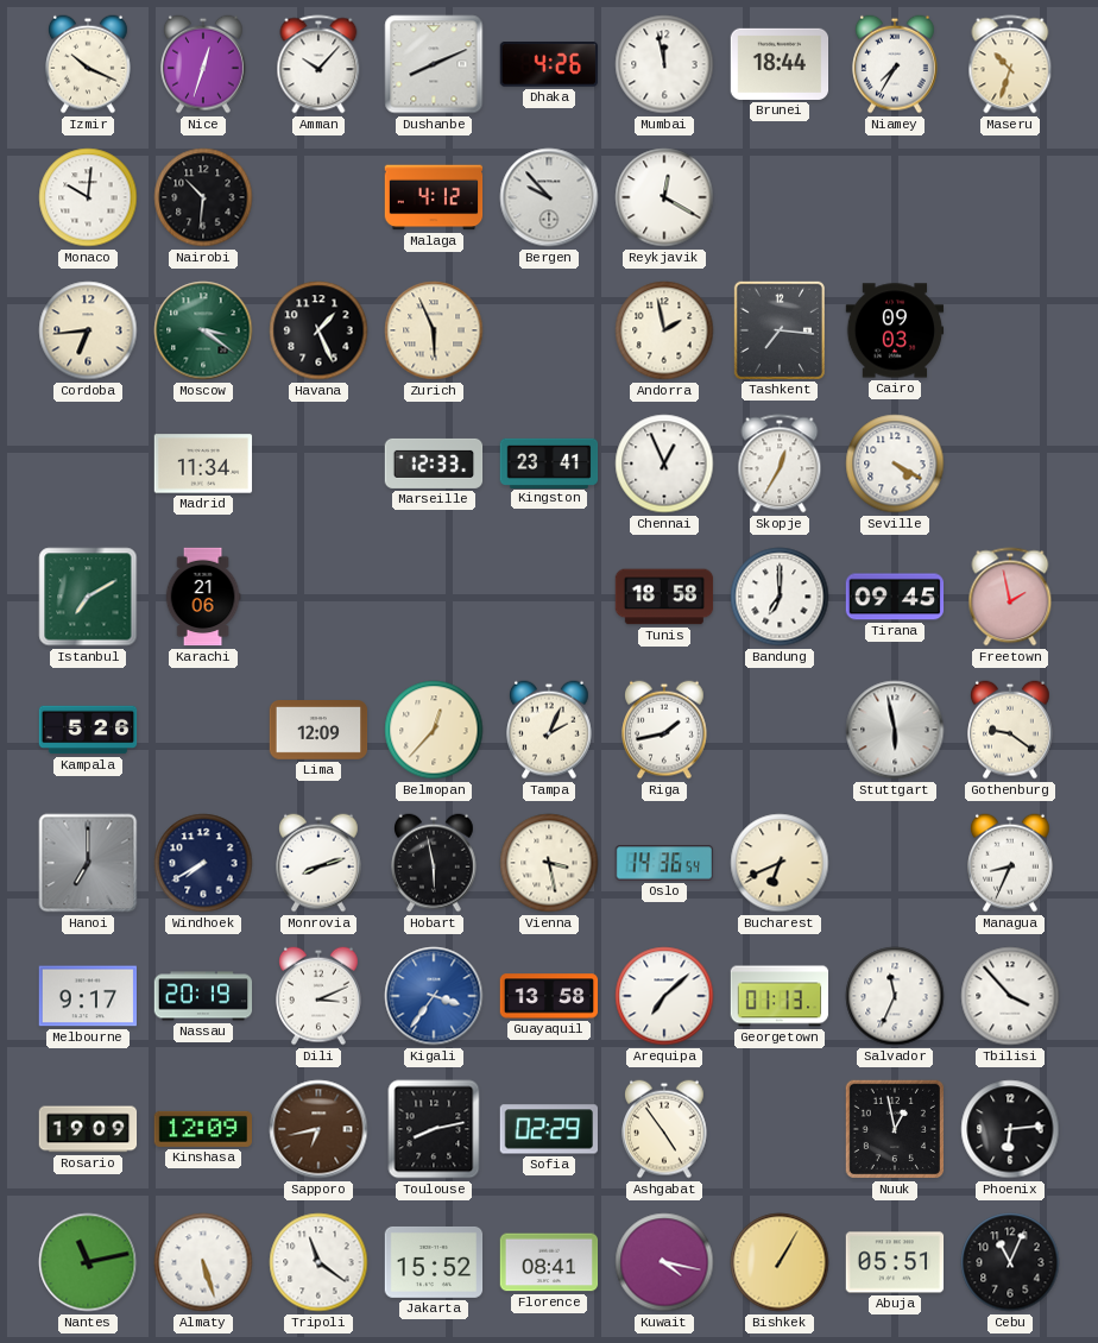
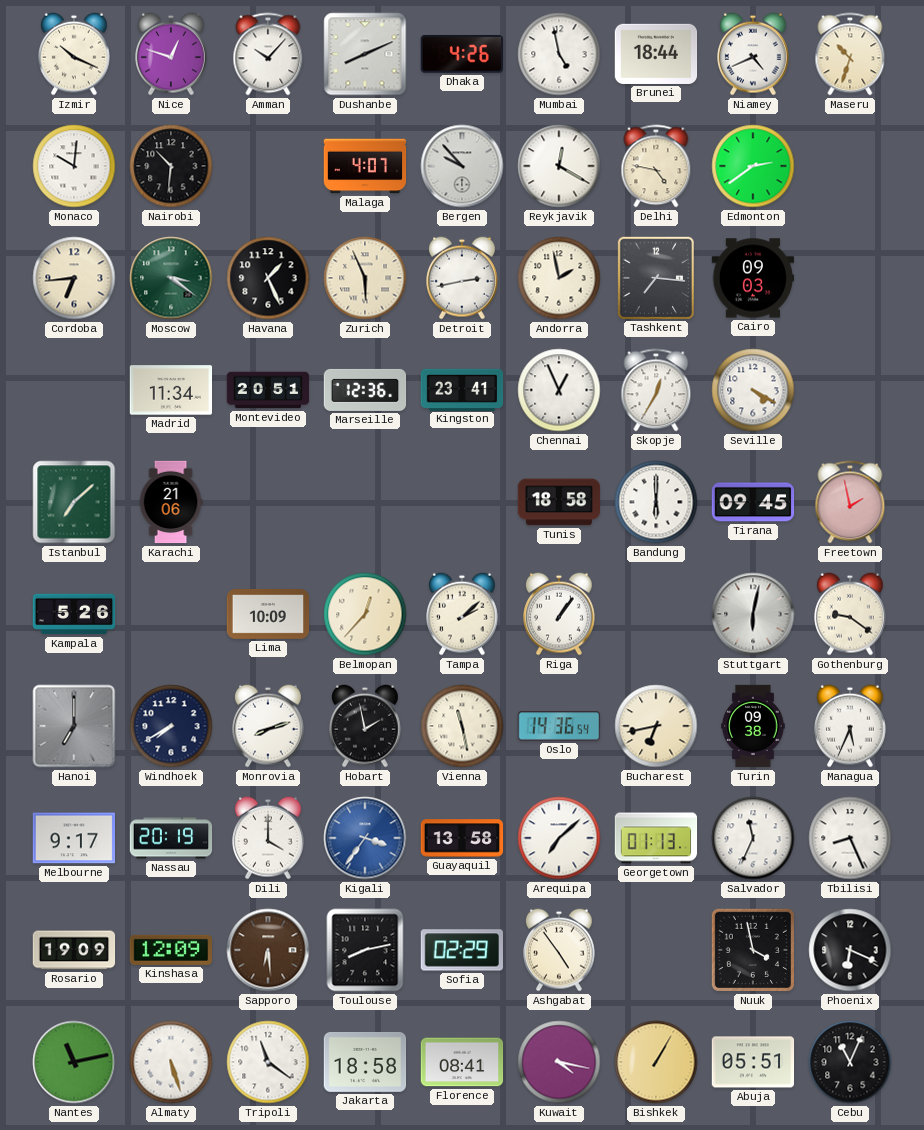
Nice: 12:33 -> 12:48 (172, 54)
Mumbai: 11:58 -> 4:58 (559, 54)
Niamey: 7:35 -> 4:41 (754, 54)
Malaga: 4:12 -> 4:07 (365, 166)
Delhi: none -> 4:47 (656, 166)
Edmonton: none -> 2:39 (753, 166)
Detroit: none -> 2:43 (463, 278)
Montevideo: none -> 20:51 (268, 390)
Marseille: 12:33 -> 12:36 (365, 390)
Istanbul: 7:10 -> 7:08 (74, 502)
Bandung: 7:00 -> 6:00 (656, 502)
Lima: 12:09 -> 10:09 (268, 615)
Tampa: 2:04 -> 2:08 (463, 614)
Riga: 1:43 -> 1:06 (560, 614)
Stuttgart: 5:58 -> 6:02 (753, 614)
Hobart: 5:58 -> 1:58 (366, 726)
Vienna: 3:28 -> 11:28 (462, 726)
Bucharest: 6:41 -> 6:43 (656, 726)
Turin: none -> 09:38 (753, 726)
Managua: 8:34 -> 5:34 (851, 726)
Dili: 3:11 -> 4:00 (269, 838)
Tbilisi: 3:53 -> 8:26 (850, 838)
Sapporo: 6:43 -> 6:29 (268, 950)
Nuuk: 12:58 -> 3:58 (753, 950)
Phoenix: 6:14 -> 6:19 (850, 950)
Jakarta: 15:52 -> 18:58 (365, 1062)
